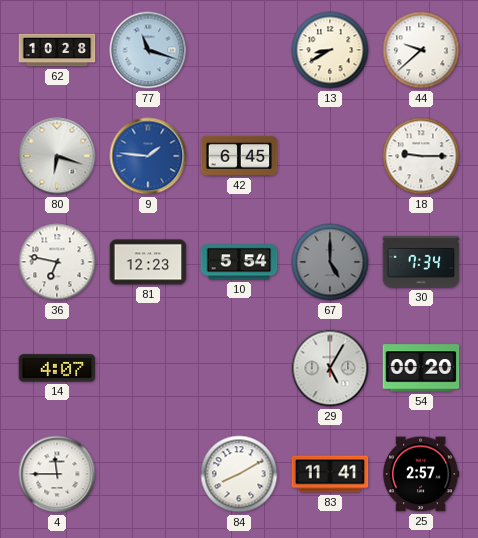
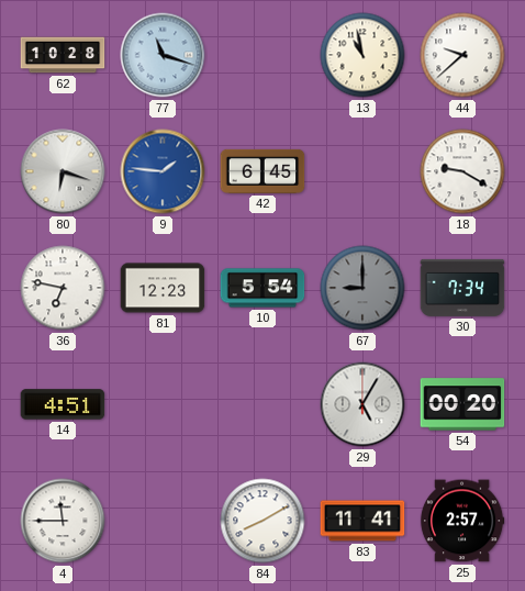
13: 8:40 -> 10:58 (362, 55)
18: 9:15 -> 9:20 (462, 171)
67: 5:00 -> 9:00 (362, 288)
14: 4:07 -> 4:51 (63, 404)
